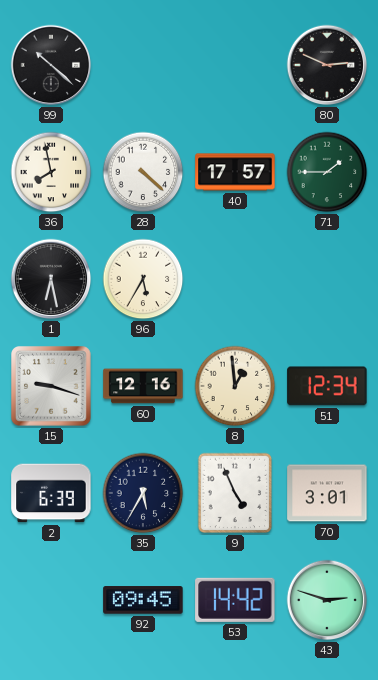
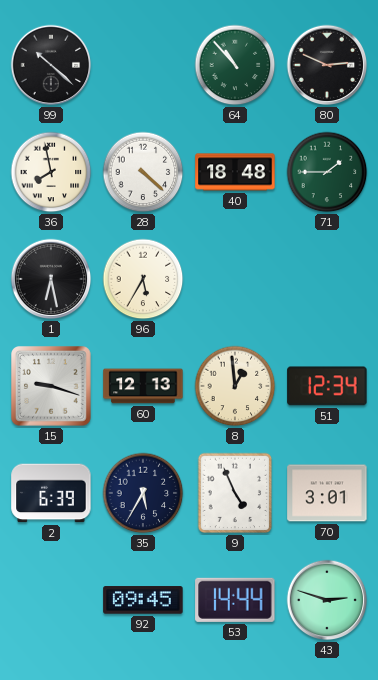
64: none -> 10:53 (235, 65)
40: 17:57 -> 18:48 (235, 172)
60: 12:16 -> 12:13 (143, 386)
53: 14:42 -> 14:44 (235, 600)
